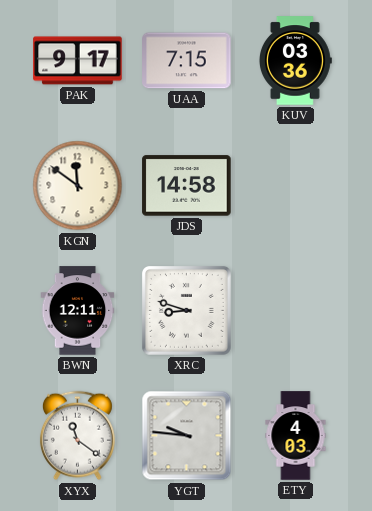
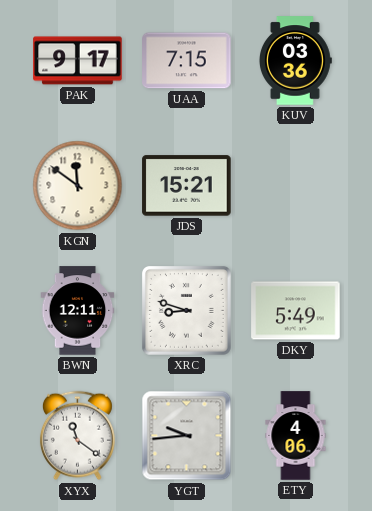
JDS: 14:58 -> 15:21 (187, 186)
DKY: none -> 5:49 (296, 311)
YGT: 9:46 -> 9:44 (187, 436)
ETY: 4:03 -> 4:06 (296, 436)
